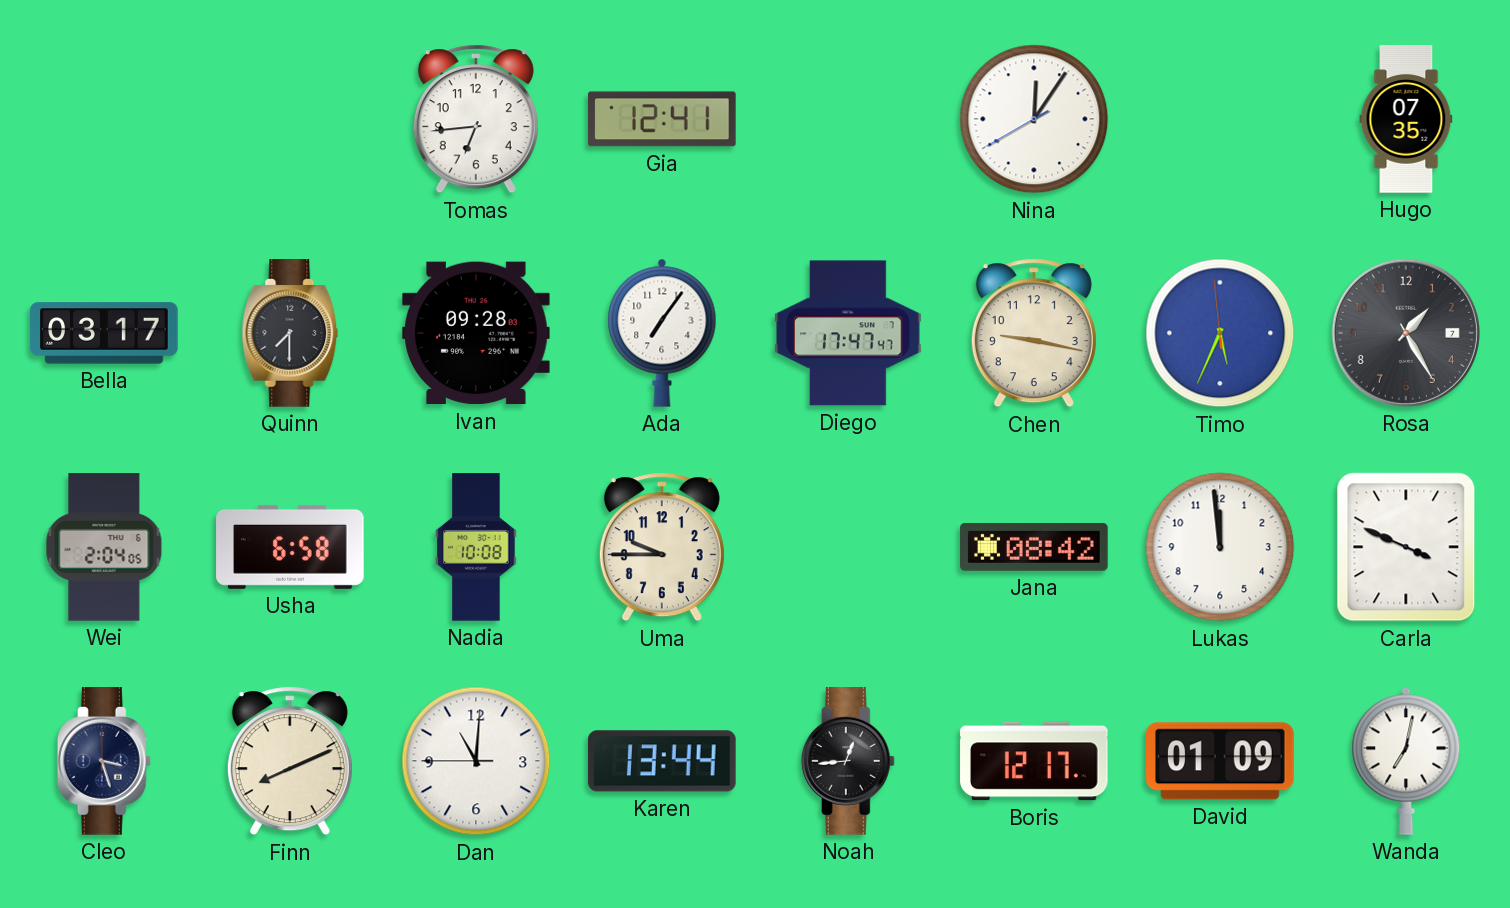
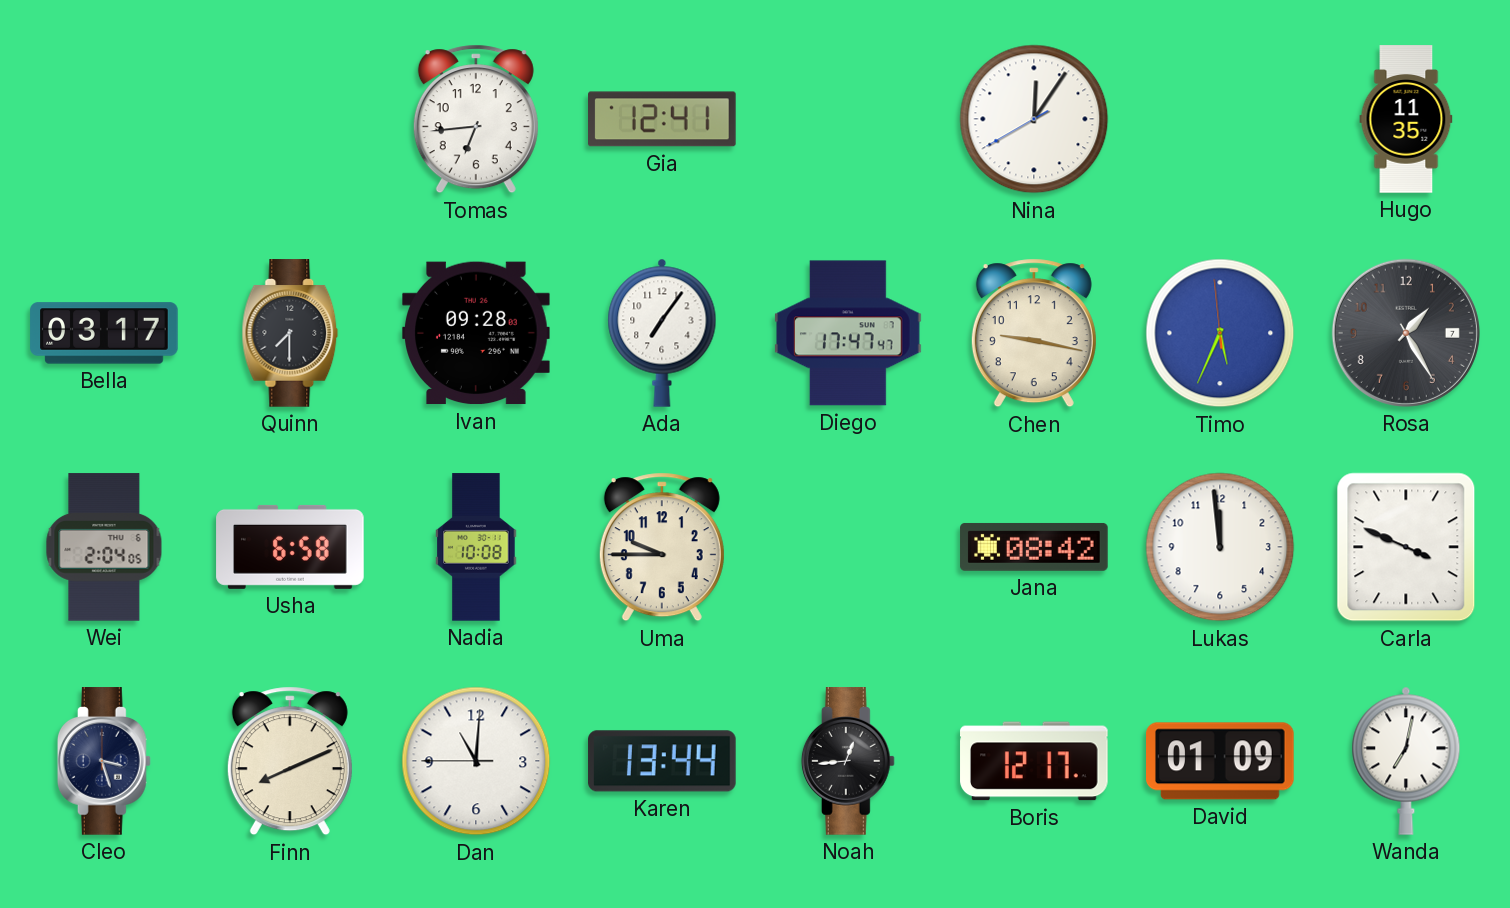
Hugo: 07:35 -> 11:35 (1406, 119)
